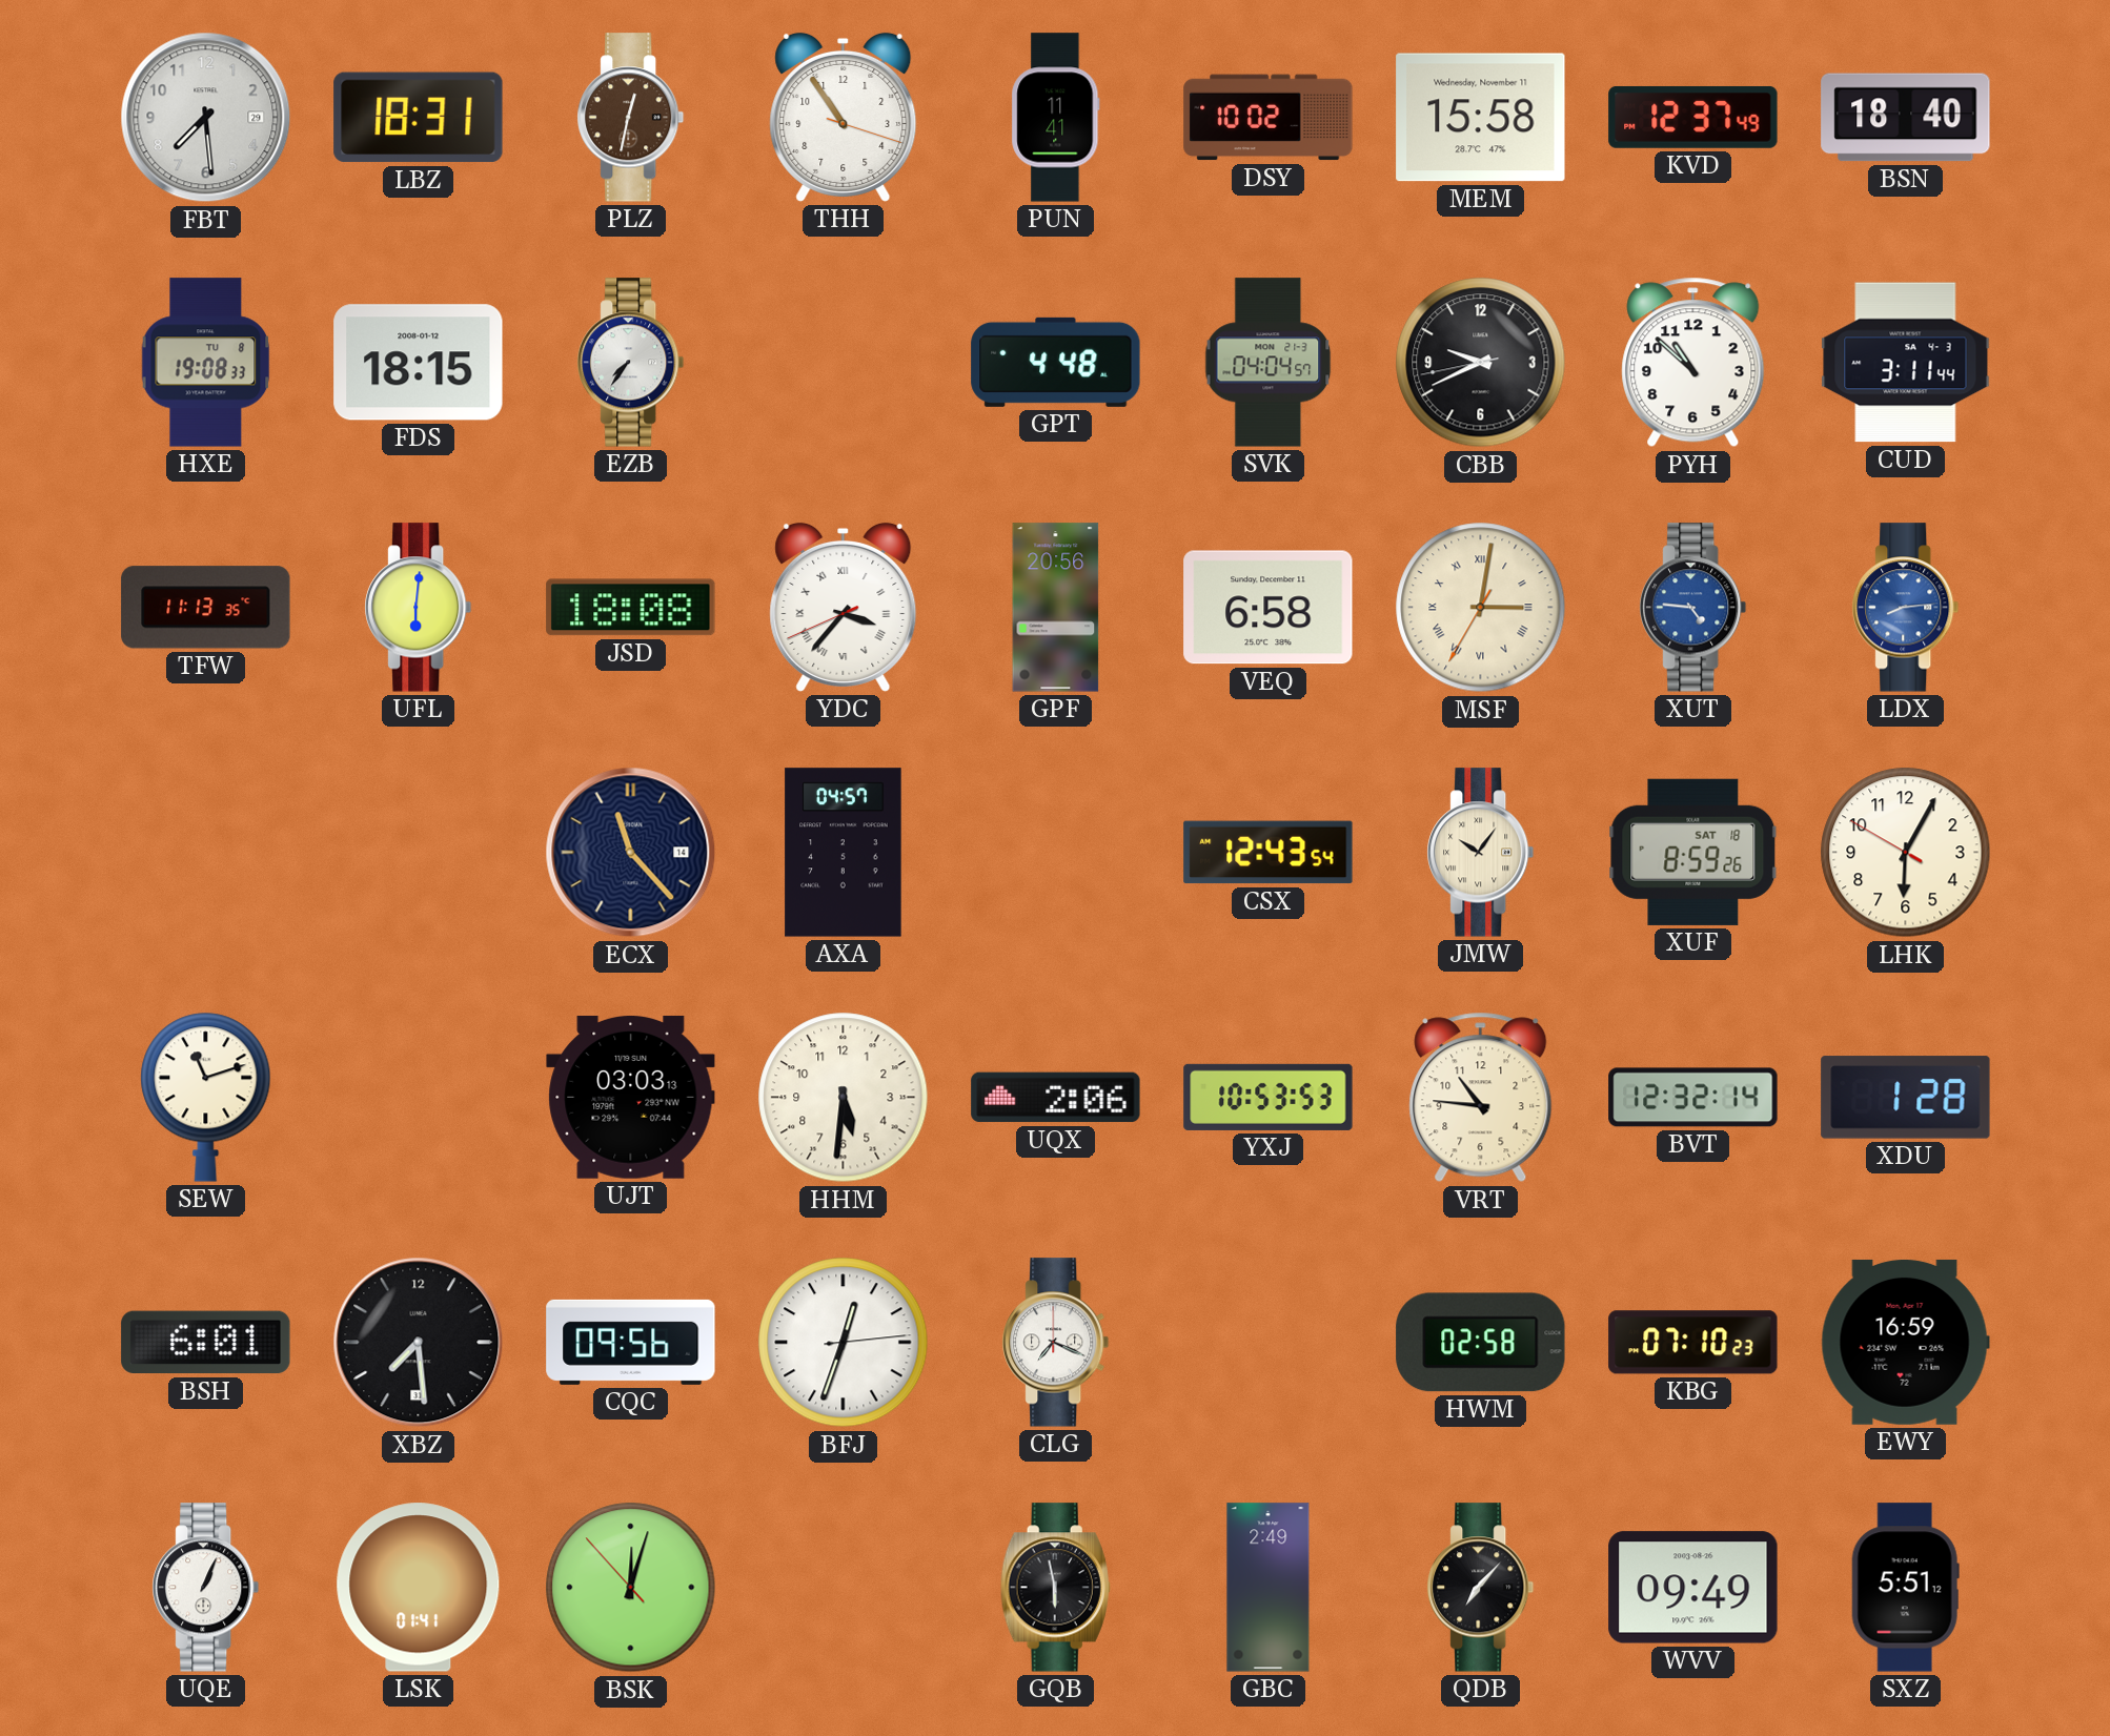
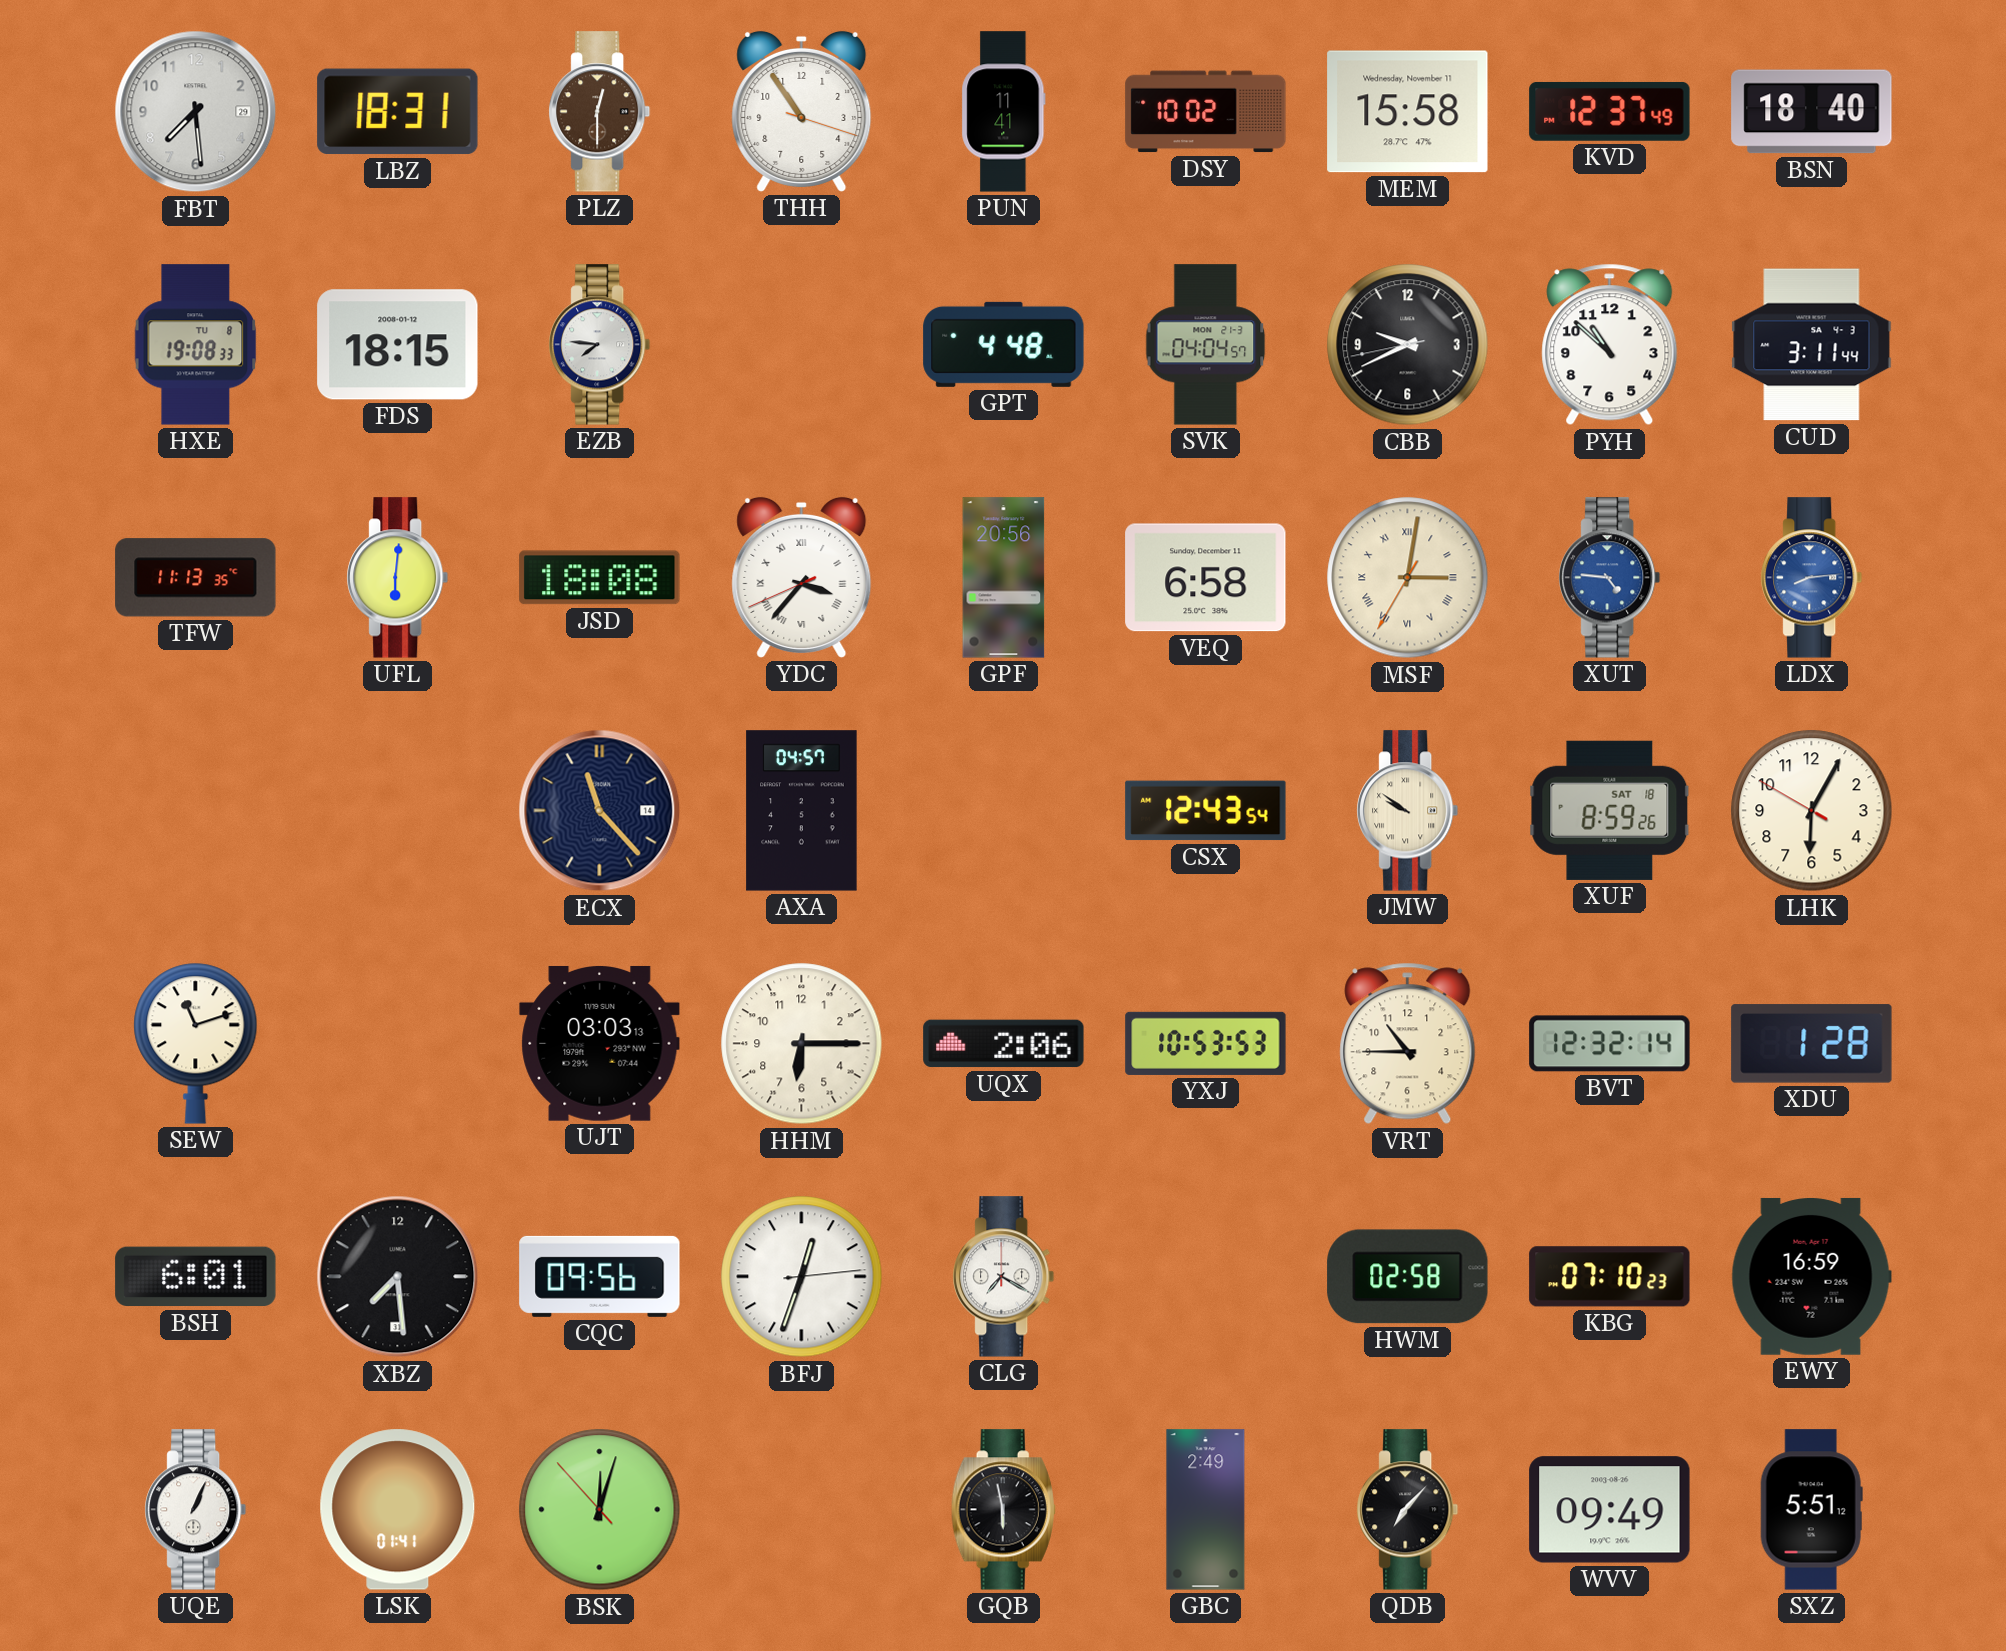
PLZ: 12:32 -> 12:30 (600, 112)
EZB: 7:36 -> 7:46 (600, 345)
JMW: 10:06 -> 9:51 (1408, 811)
HHM: 5:31 -> 6:15 (802, 1044)
VRT: 10:46 -> 10:45 (1408, 1044)
CLG: 7:19 -> 7:20 (1004, 1277)
